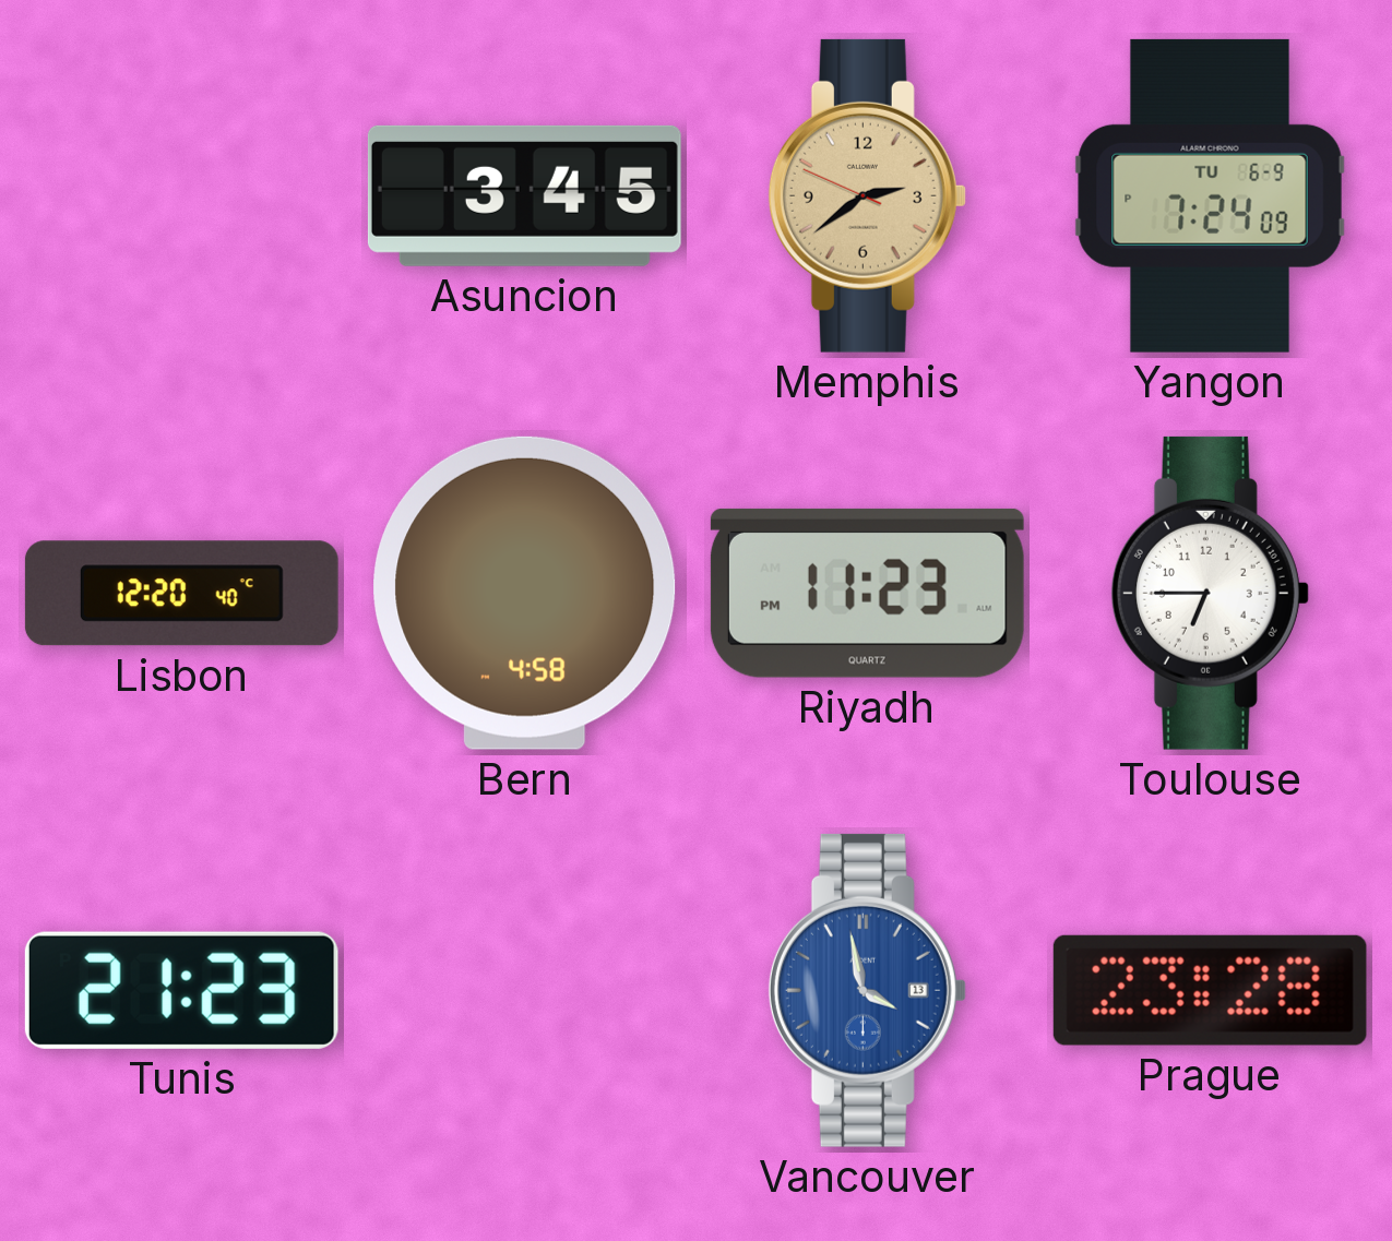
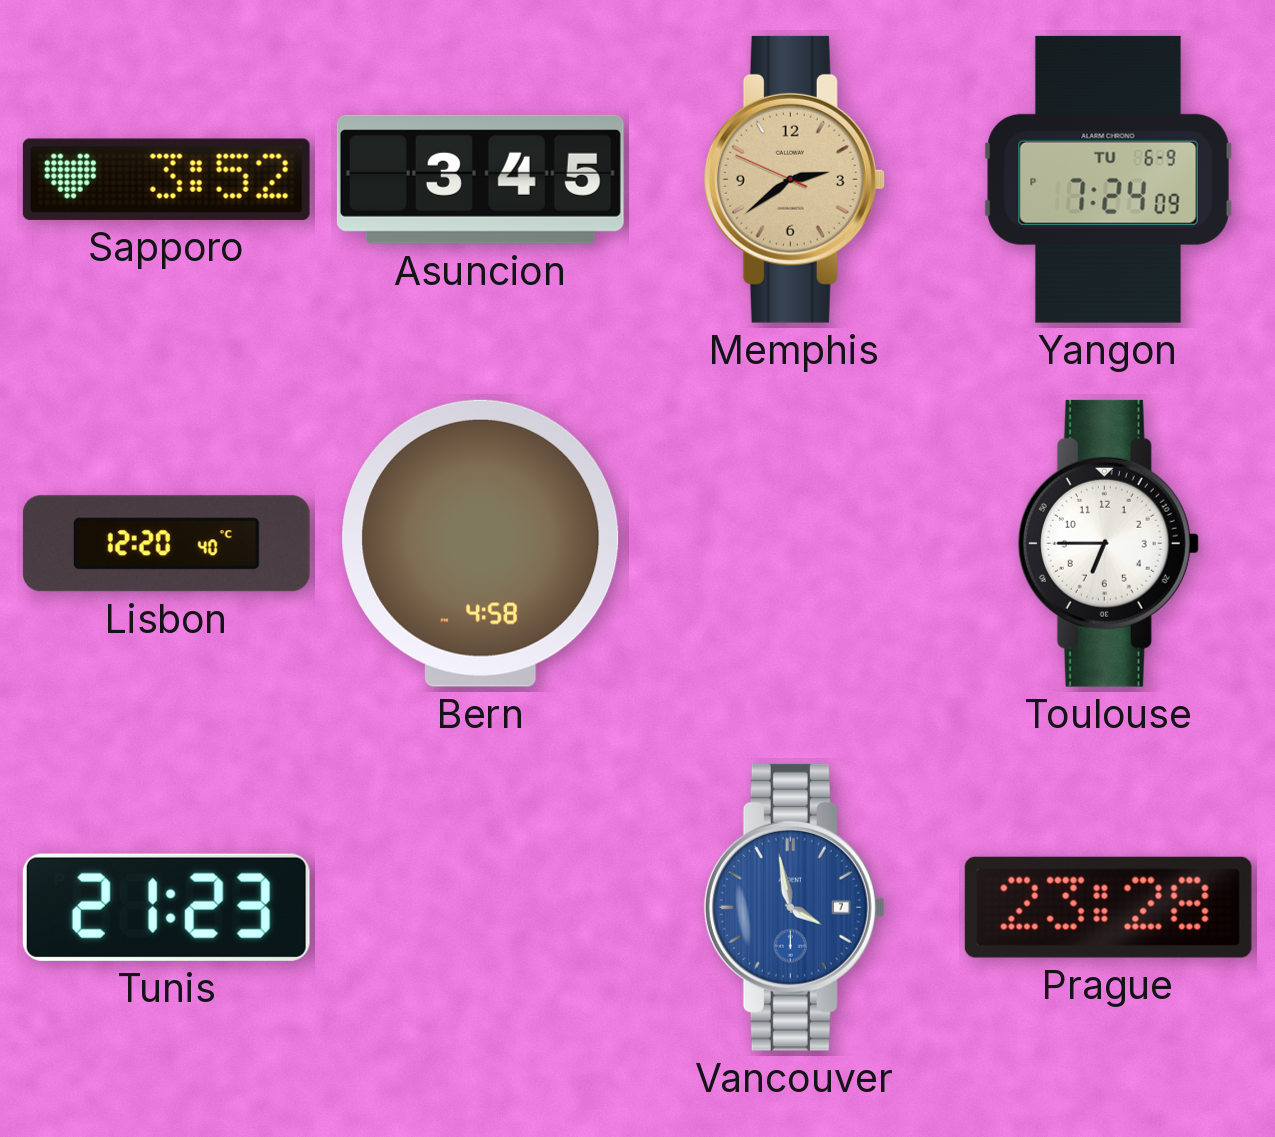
Sapporo: none -> 3:52 (166, 179)
Riyadh: 11:23 -> none (867, 593)
Vancouver date: 13 -> 7 (794, 907)
